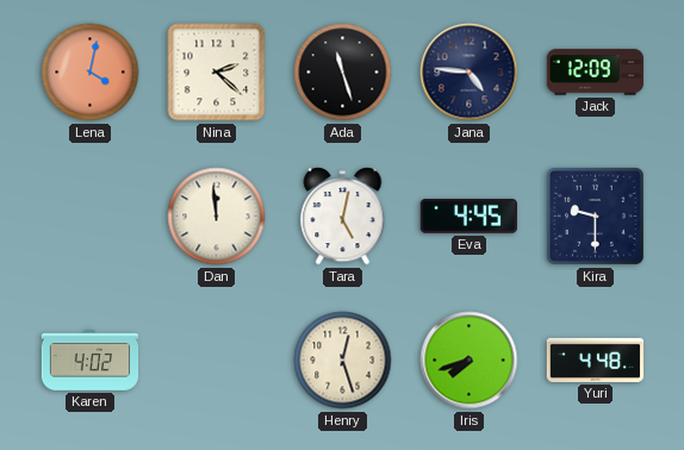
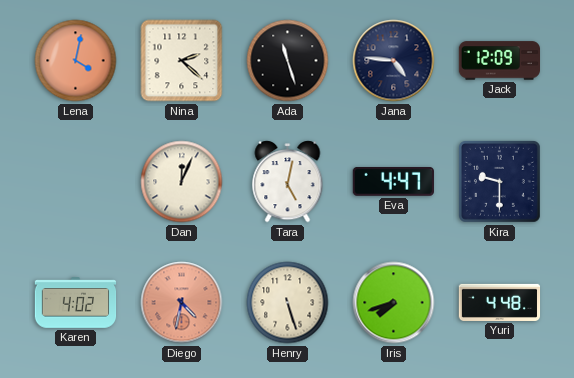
Dan: 11:59 -> 12:04 (182, 182)
Eva: 4:45 -> 4:47 (393, 182)
Diego: none -> 4:32 (182, 303)
Henry: 12:27 -> 5:27 (288, 303)
